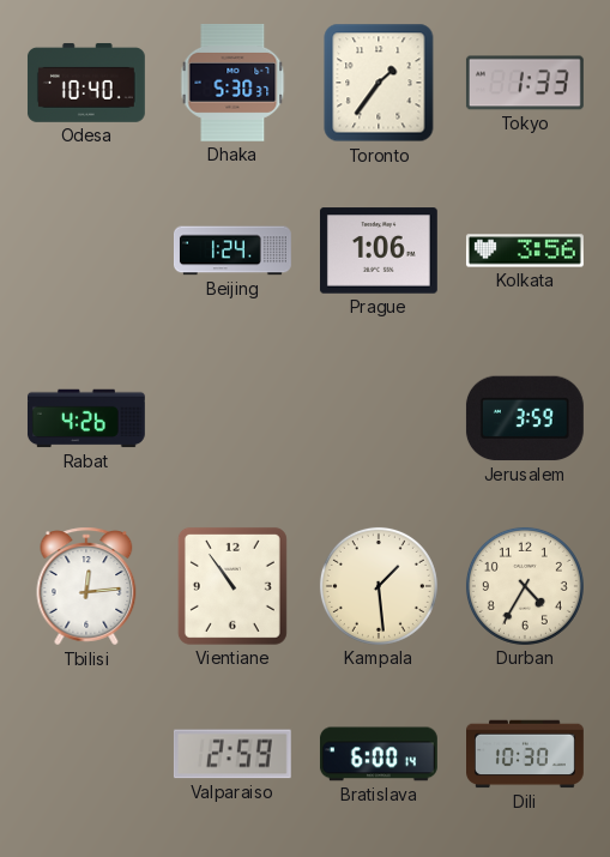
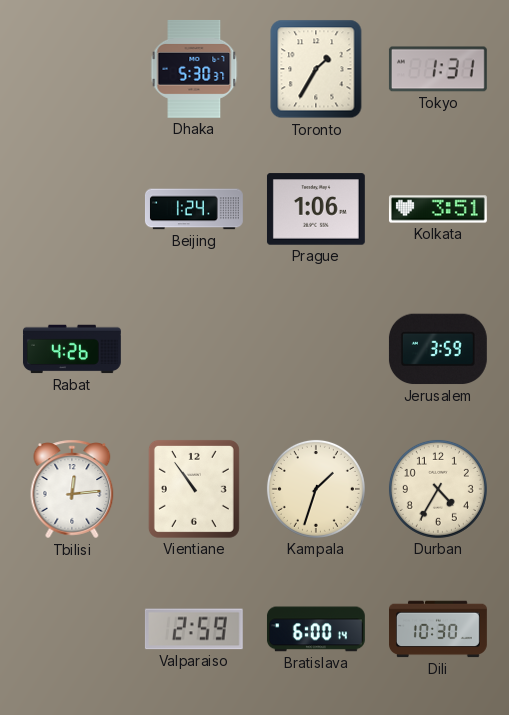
Odesa: 10:40 -> none (86, 83)
Toronto: 1:36 -> 1:35 (316, 69)
Tokyo: 1:33 -> 1:31 (438, 69)
Kolkata: 3:56 -> 3:51 (438, 209)
Kampala: 1:29 -> 1:33 (316, 489)
